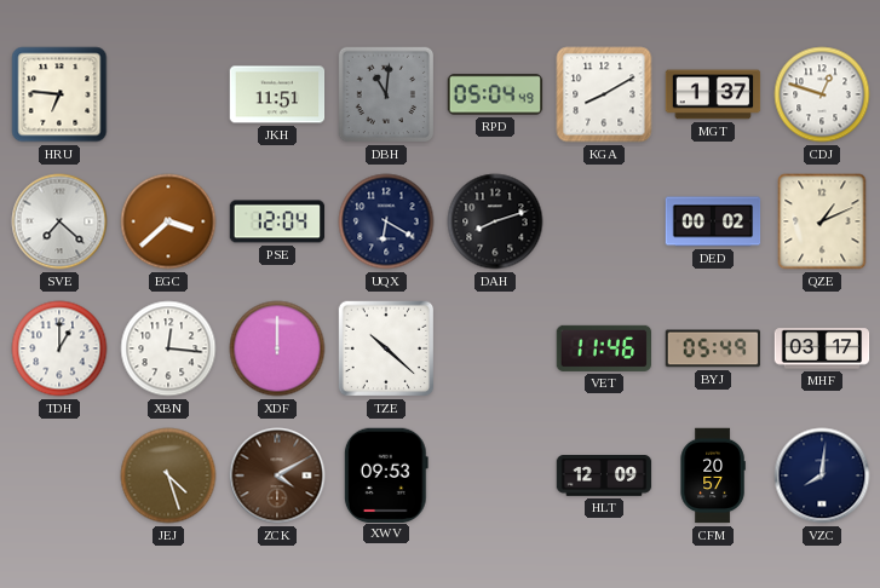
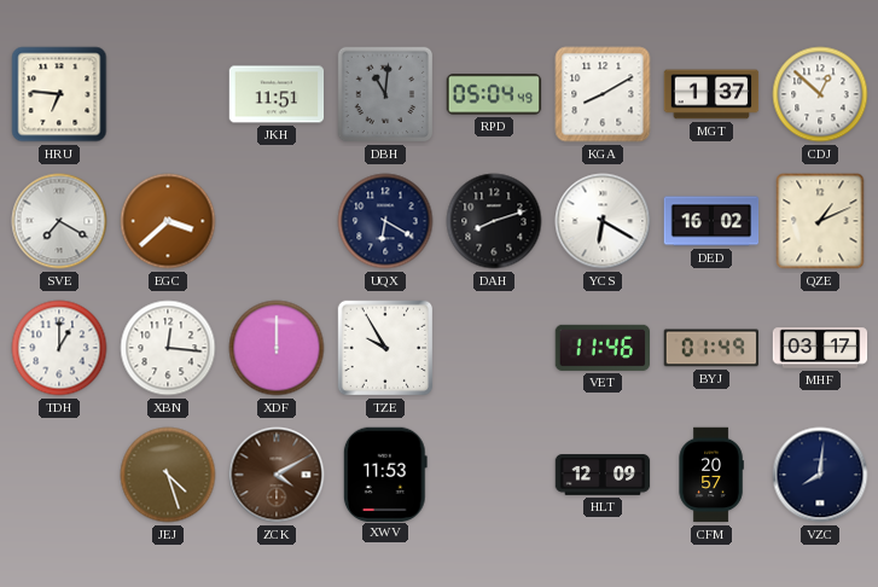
CDJ: 12:48 -> 12:52 (820, 94)
SVE: 7:22 -> 7:20 (59, 221)
PSE: 12:04 -> none (277, 221)
YCS: none -> 6:20 (603, 221)
DED: 00:02 -> 16:02 (711, 221)
TZE: 10:22 -> 9:55 (385, 348)
BYJ: 05:49 -> 01:49 (710, 348)
XWV: 09:53 -> 11:53 (385, 473)
